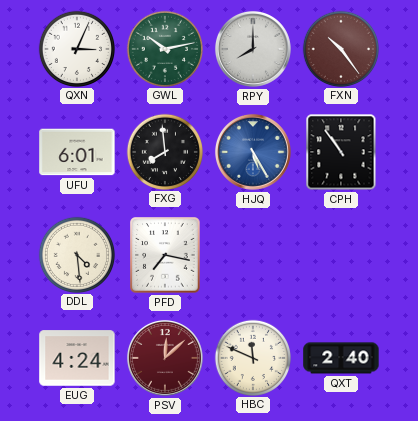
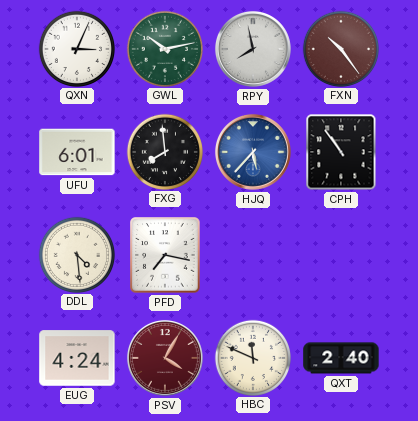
RPY: 8:00 -> 7:58 (253, 49)
HJQ: 5:25 -> 5:37 (253, 152)
PSV: 12:08 -> 4:05 (165, 358)
